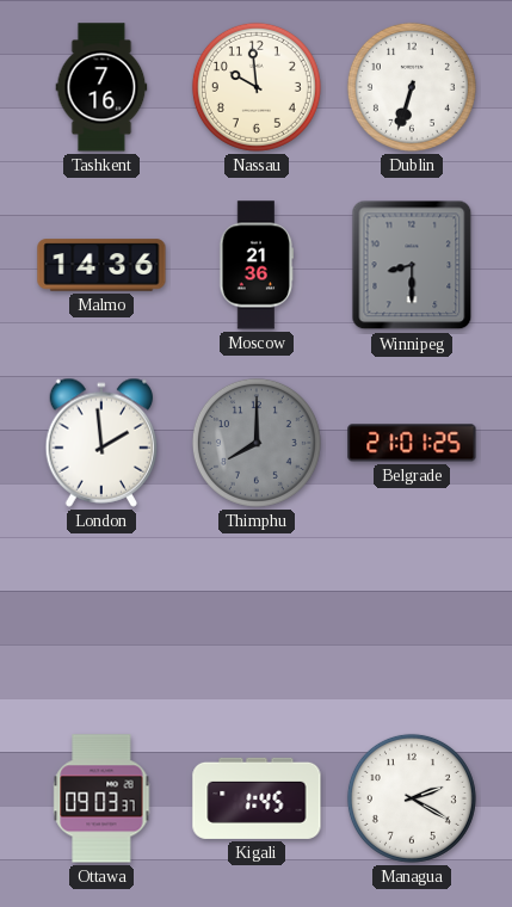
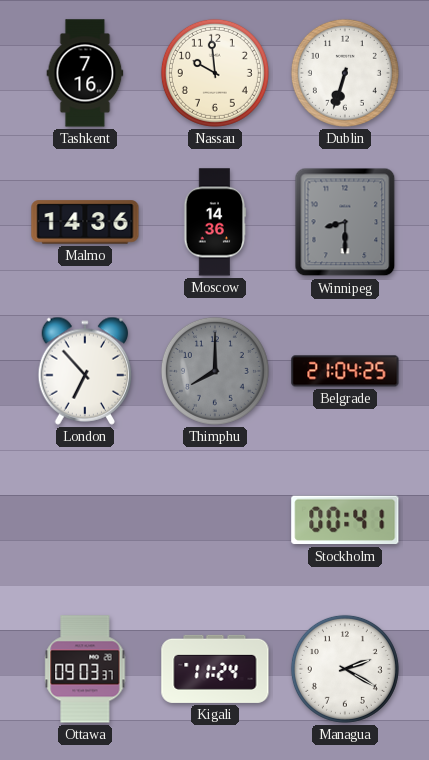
Moscow: 21:36 -> 14:36 (215, 222)
London: 1:59 -> 6:53 (85, 371)
Belgrade: 21:01 -> 21:04 (345, 371)
Stockholm: none -> 00:41 (345, 520)
Kigali: 1:45 -> 11:24 (215, 669)
